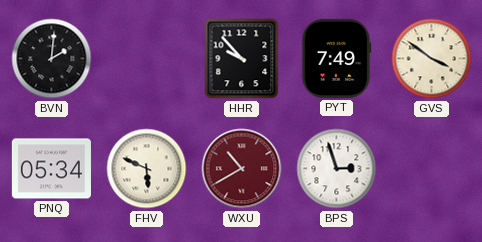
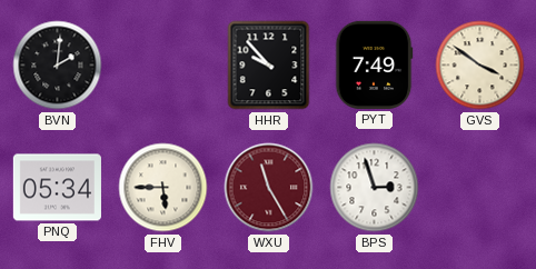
FHV: 5:49 -> 5:45 (163, 188)
WXU: 10:40 -> 11:25 (269, 188)
